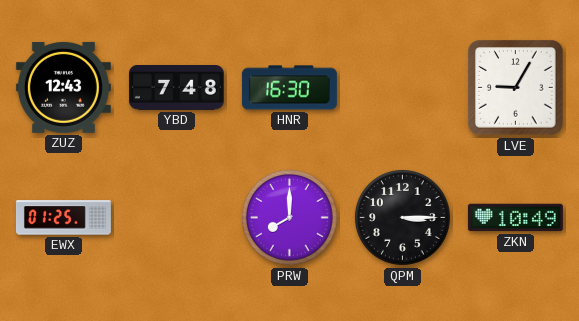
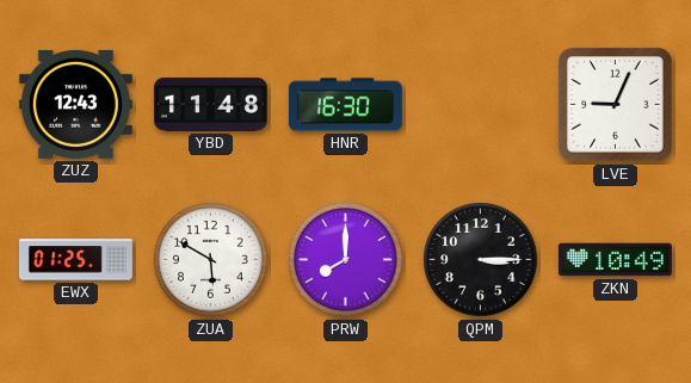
YBD: 7:48 -> 11:48 (210, 105)
LVE: 9:05 -> 9:04 (616, 105)
ZUA: none -> 5:50 (211, 260)
